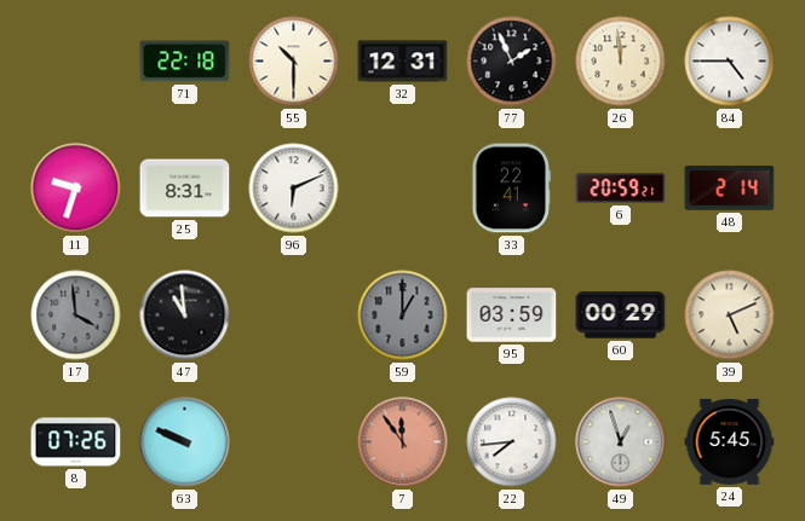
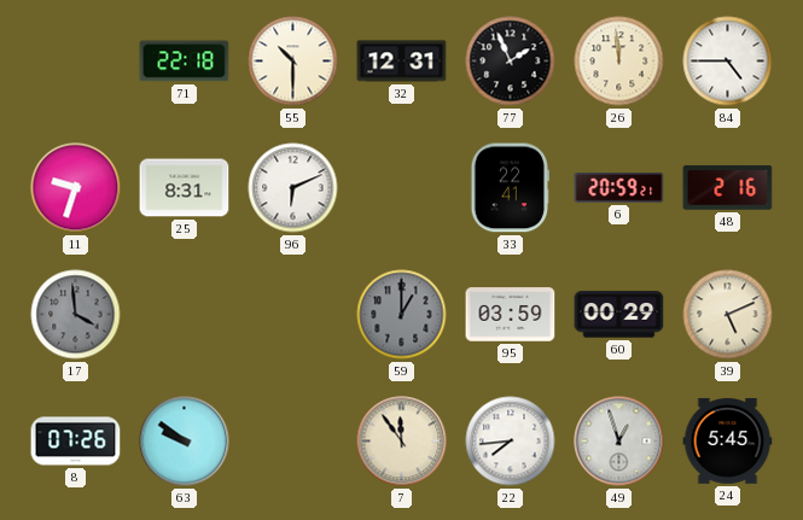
48: 2:14 -> 2:16 (728, 188)
47: 10:59 -> none (185, 316)
63: 9:49 -> 9:51 (185, 442)
7 dial: salmon -> cream (402, 442)
